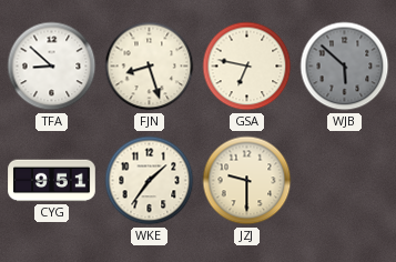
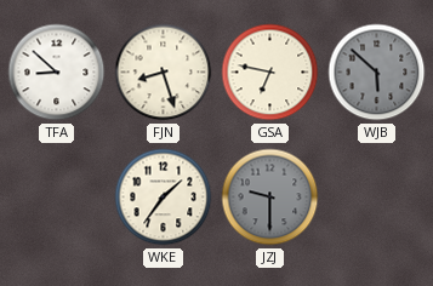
CYG: 9:51 -> none (52, 181)
JZJ dial: cream -> grey (270, 198)
